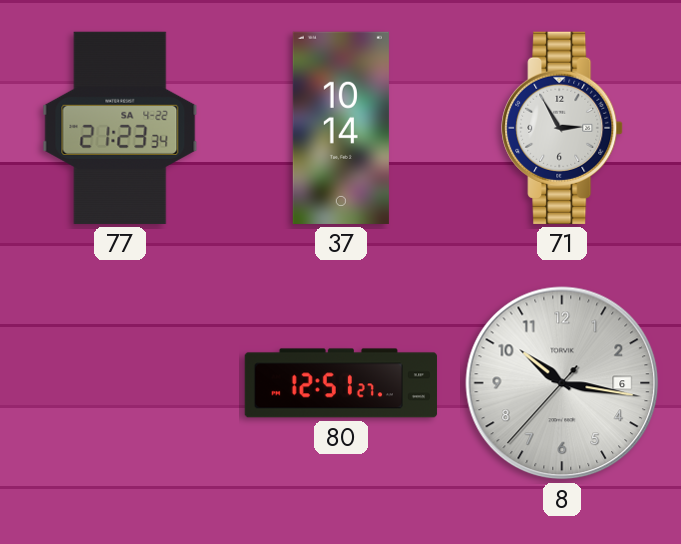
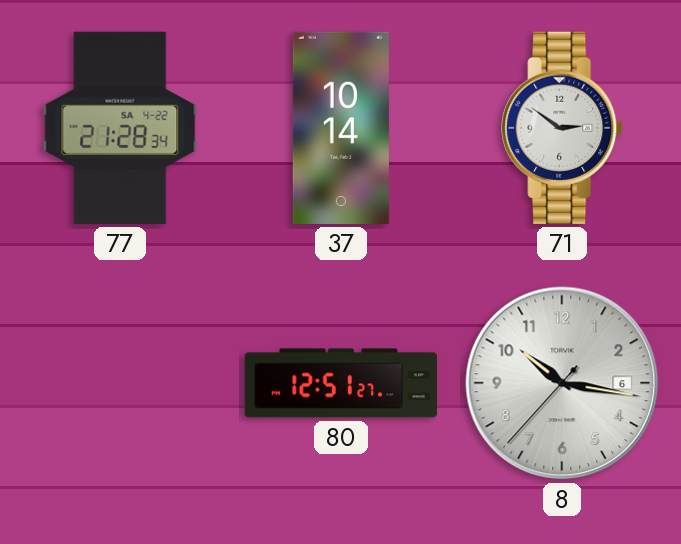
77: 21:23 -> 21:28 (120, 128)
71: 2:55 -> 2:51 (562, 128)
